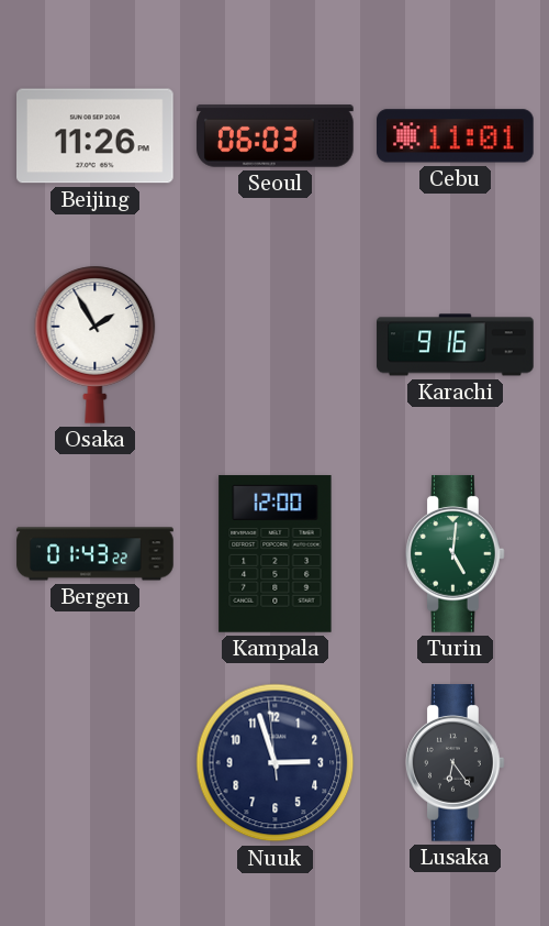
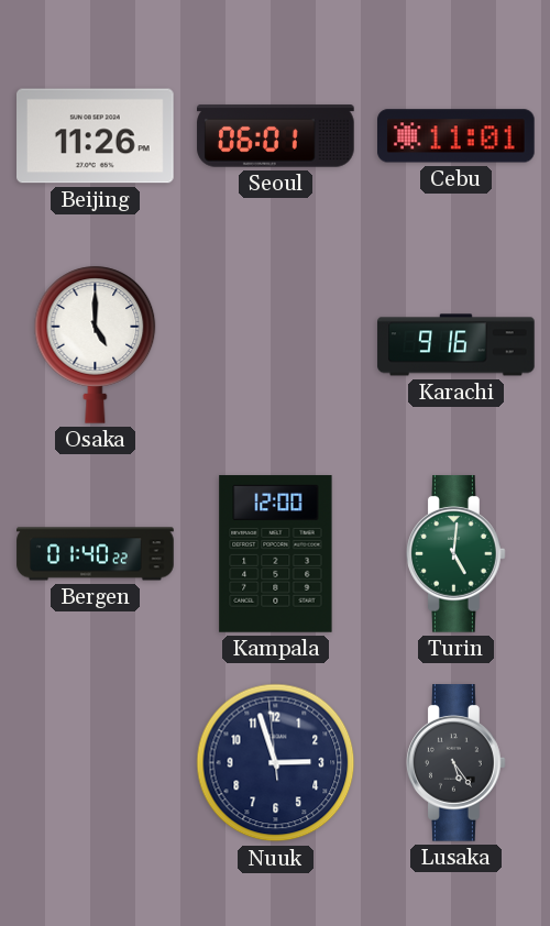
Seoul: 06:03 -> 06:01 (276, 136)
Osaka: 1:55 -> 5:00 (96, 344)
Bergen: 01:43 -> 01:40 (96, 554)
Lusaka: 6:24 -> 5:24 (457, 763)
